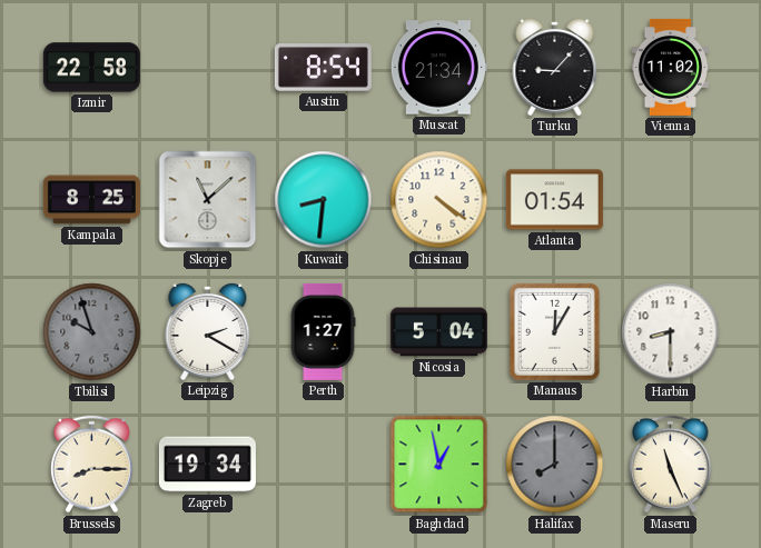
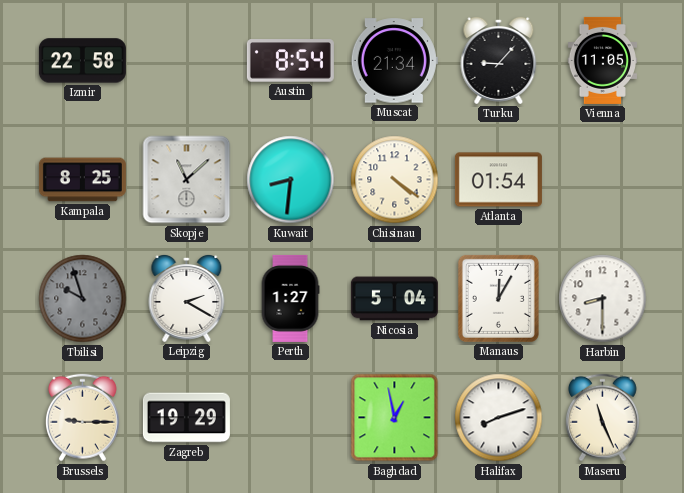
Vienna: 11:02 -> 11:05 (602, 60)
Brussels: 8:15 -> 9:15 (82, 418)
Zagreb: 19:34 -> 19:29 (186, 418)
Halifax: 8:00 -> 8:12 (499, 418)
Halifax dial: grey -> white (499, 418)
